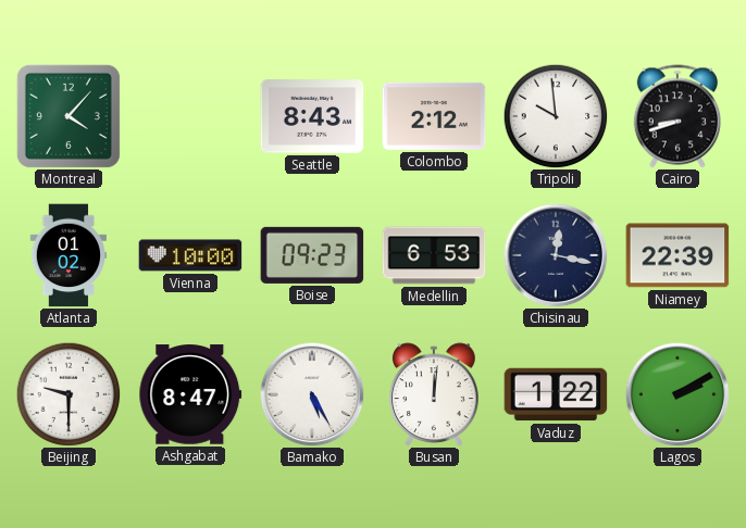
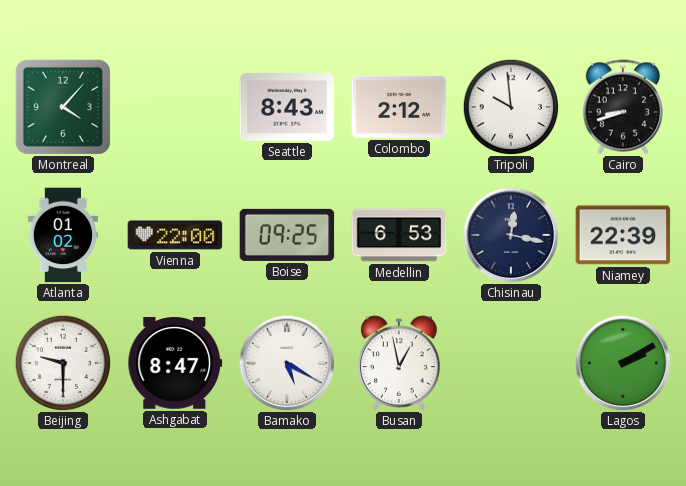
Vienna: 10:00 -> 22:00 (175, 235)
Boise: 09:23 -> 09:25 (287, 235)
Bamako: 5:25 -> 5:20 (287, 363)
Busan: 12:01 -> 12:58 (400, 363)
Vaduz: 1:22 -> none (556, 394)
